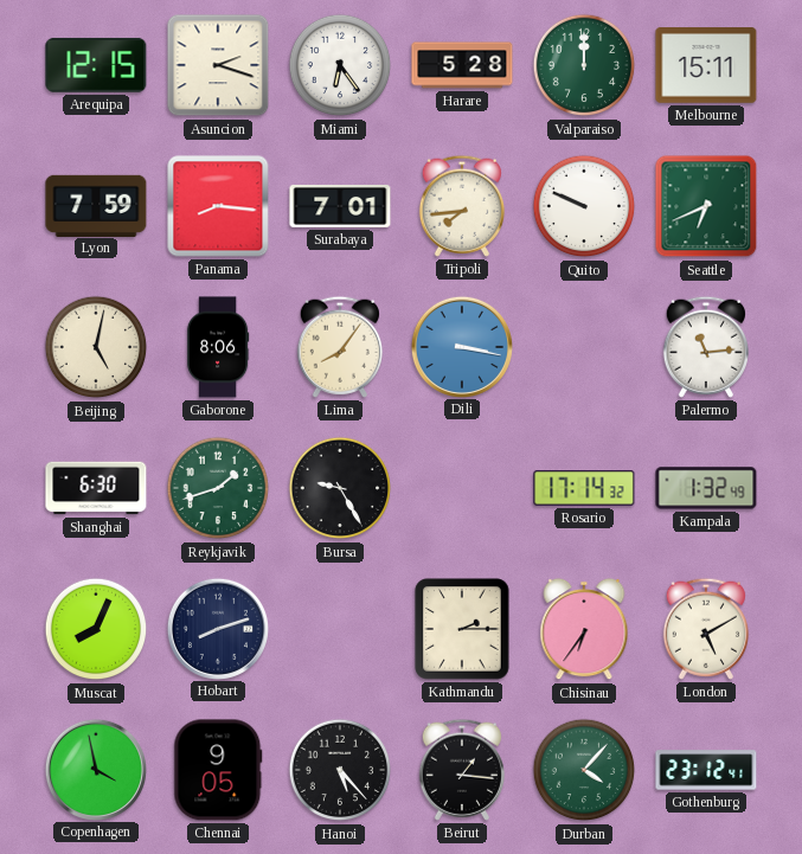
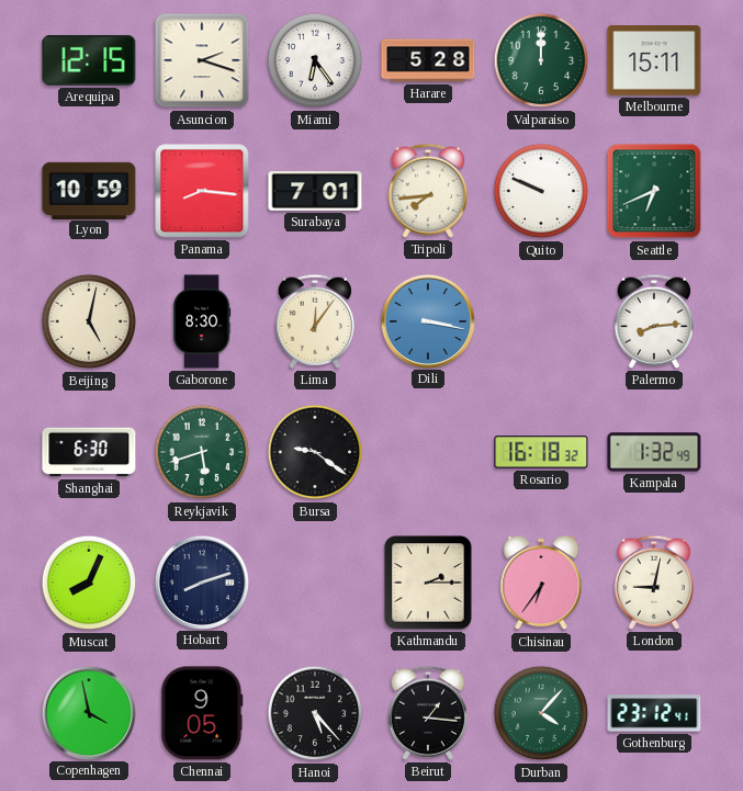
Lyon: 7:59 -> 10:59 (89, 190)
Gaborone: 8:06 -> 8:30 (202, 321)
Lima: 8:06 -> 12:06 (315, 321)
Palermo: 11:14 -> 8:14 (654, 321)
Reykjavik: 1:42 -> 5:42 (202, 452)
Bursa: 9:25 -> 9:21 (315, 452)
Rosario: 17:14 -> 16:18 (541, 452)
London: 5:10 -> 9:02 (654, 583)
